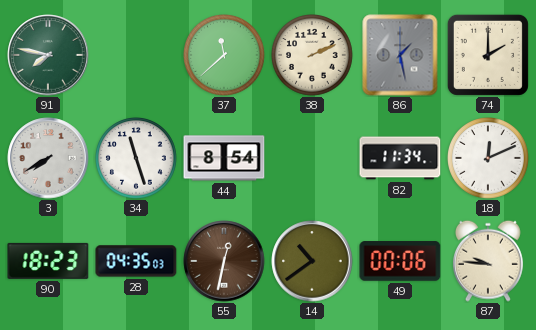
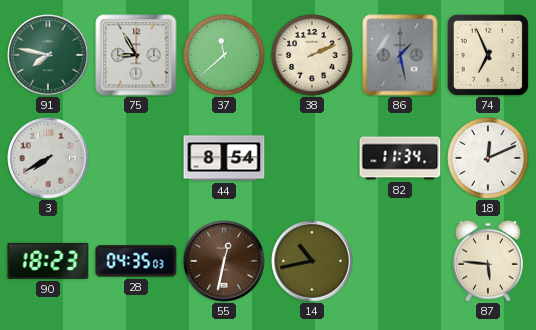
75: none -> 8:55 (136, 55)
74: 2:00 -> 6:56 (488, 55)
34: 11:27 -> none (137, 159)
14: 10:39 -> 10:43 (312, 261)
49: 00:06 -> none (400, 261)
87: 9:46 -> 5:46 (488, 261)
